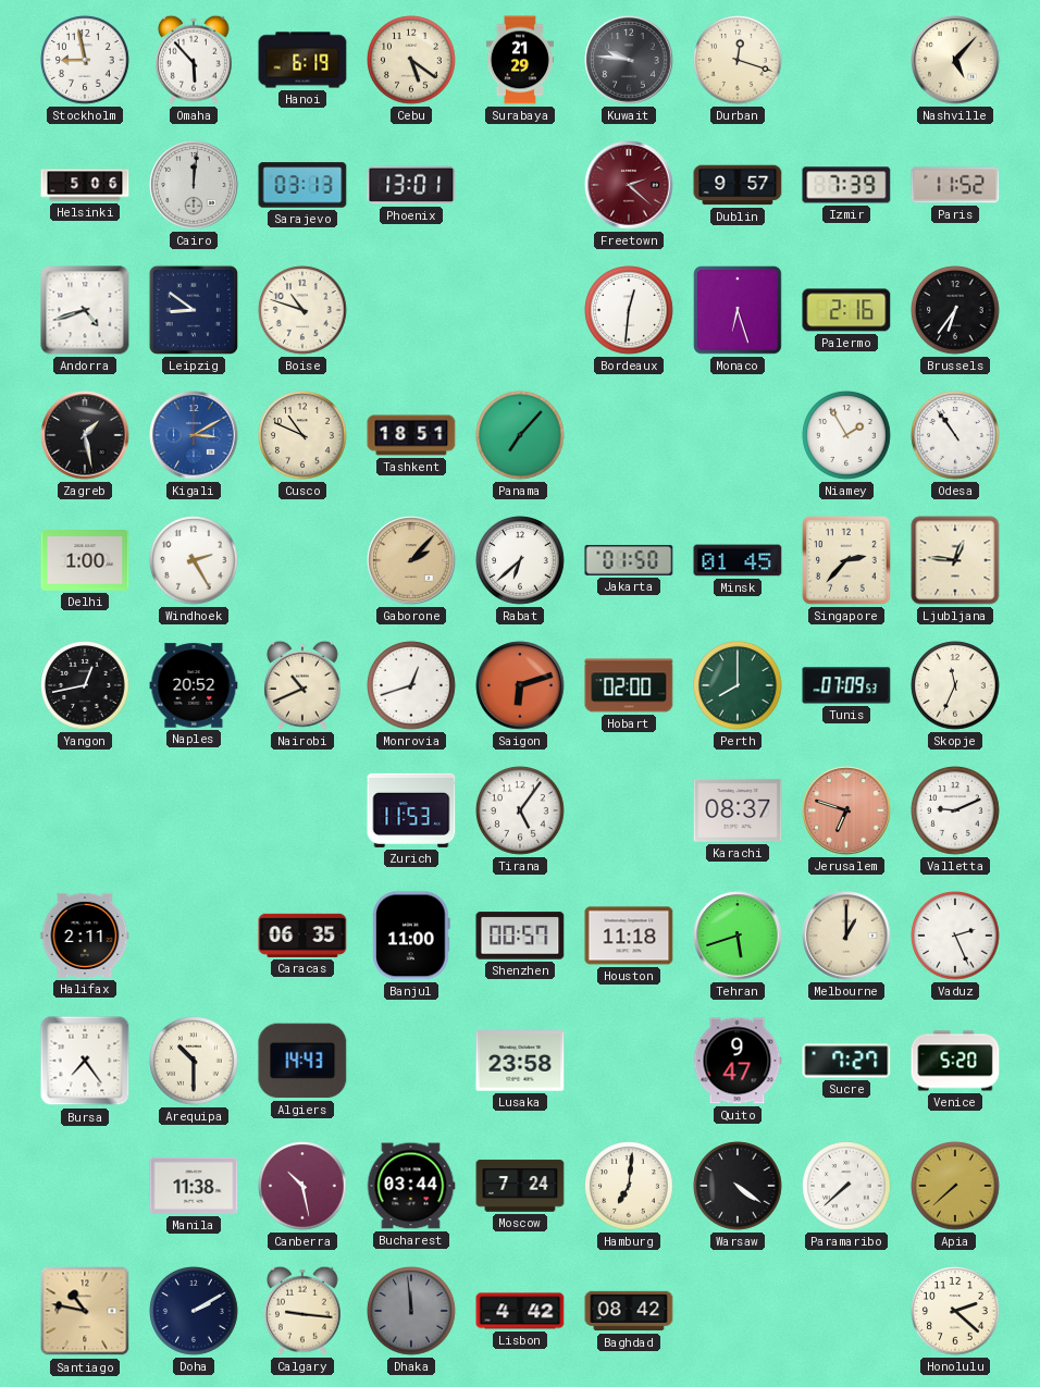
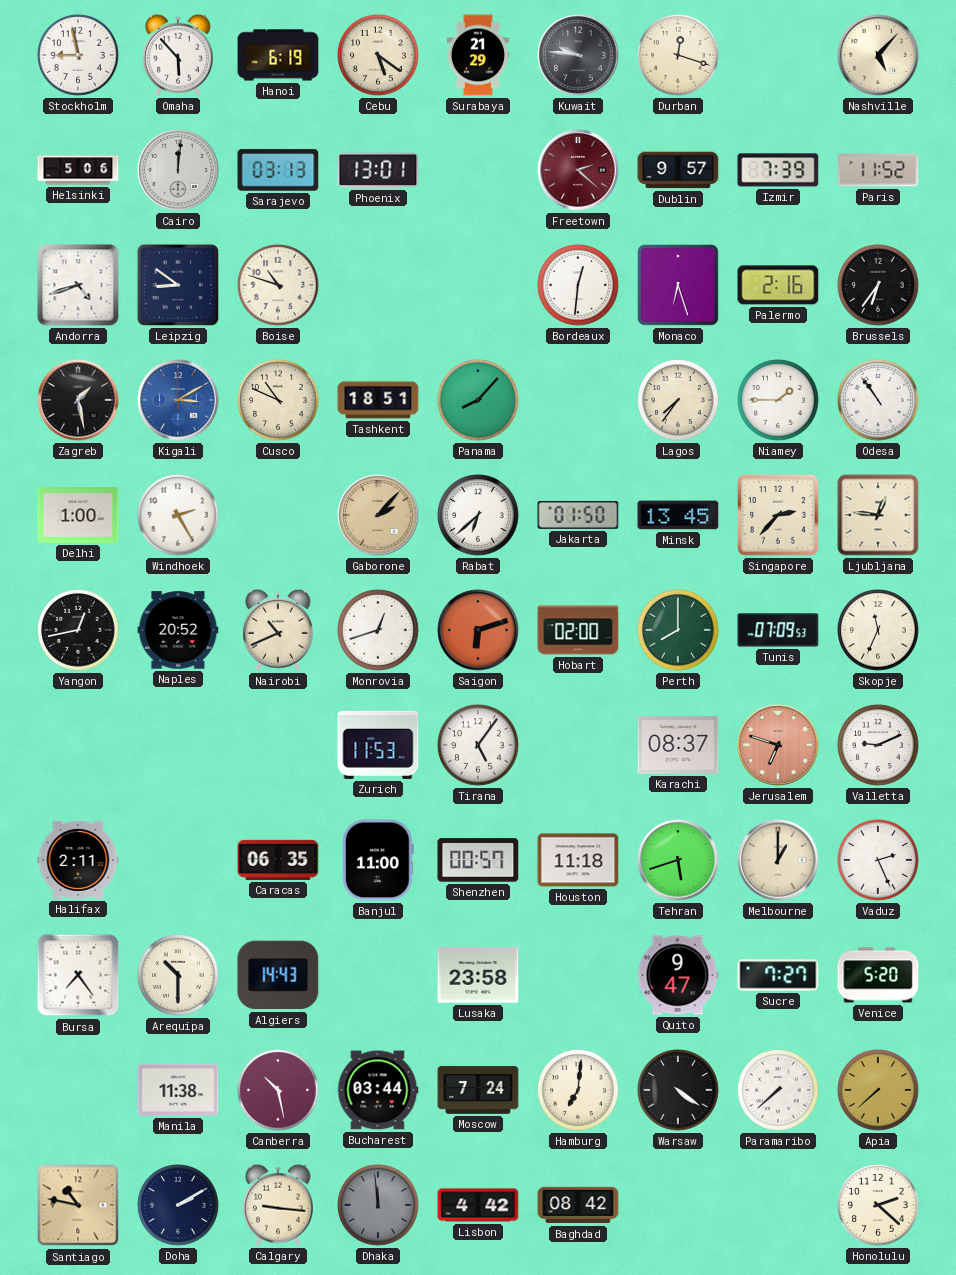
Panama: 7:07 -> 8:07 (478, 400)
Lagos: none -> 7:36 (678, 400)
Niamey: 1:55 -> 1:45 (778, 400)
Minsk: 01:45 -> 13:45 (678, 515)
